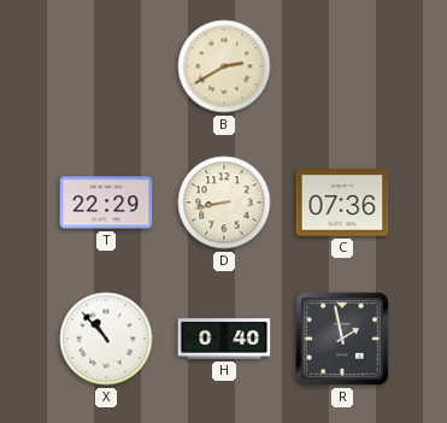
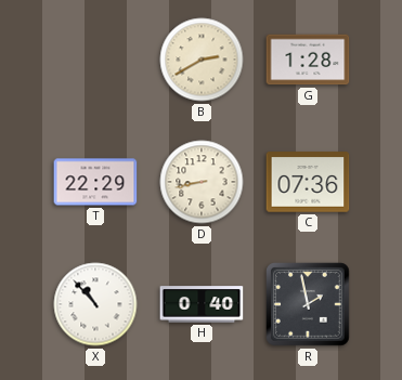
G: none -> 1:28 (308, 60)
